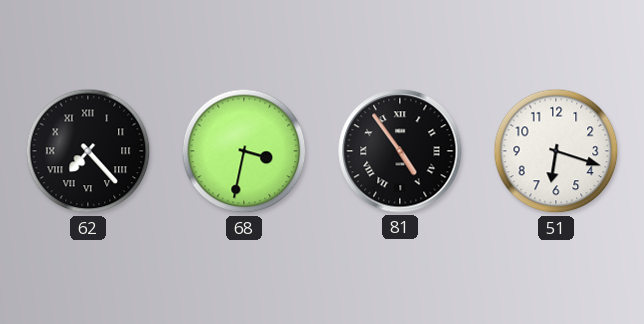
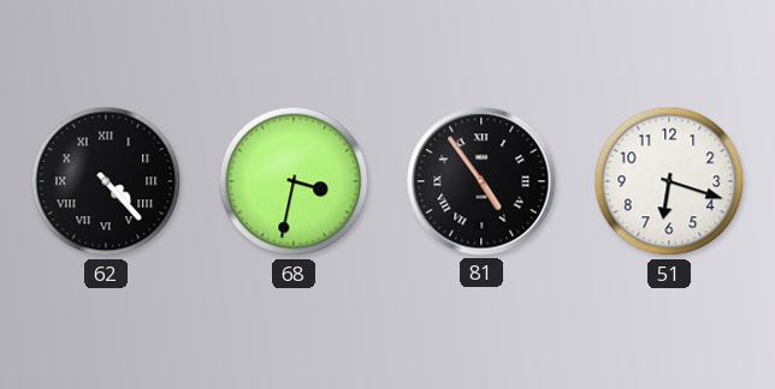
62: 7:23 -> 4:23 (106, 181)
